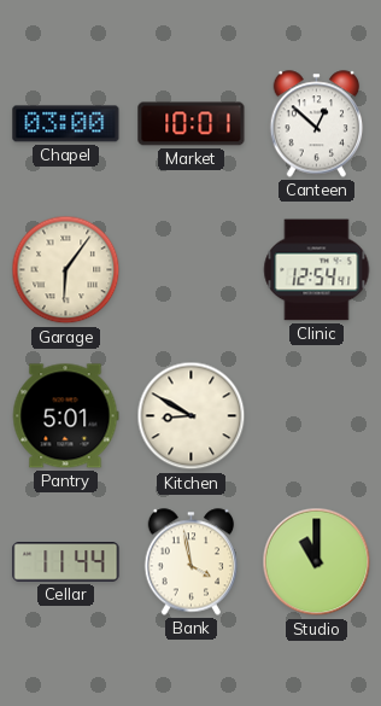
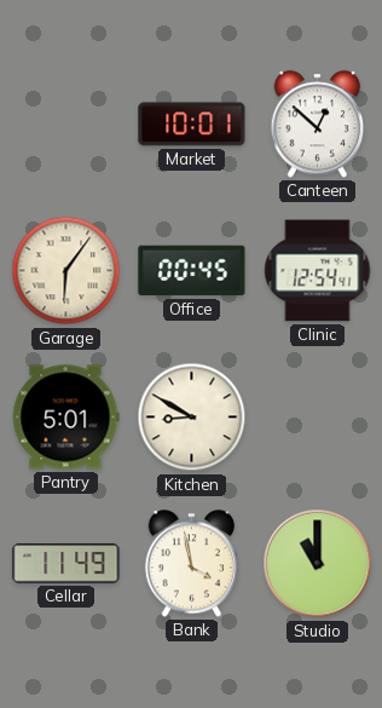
Chapel: 03:00 -> none (66, 124)
Office: none -> 00:45 (192, 271)
Cellar: 11:44 -> 11:49 (66, 564)
